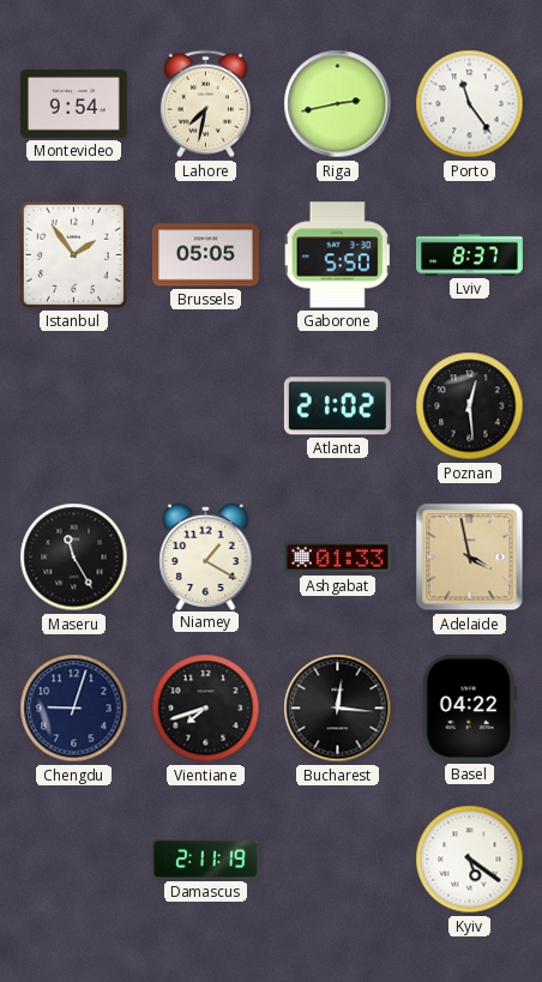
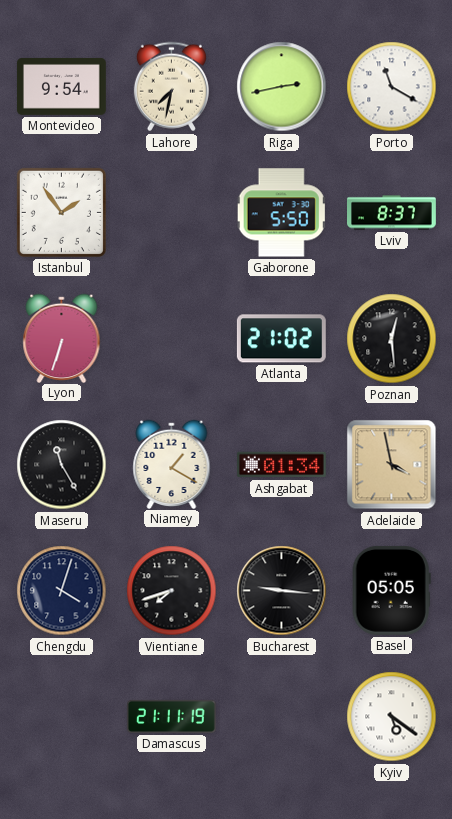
Porto: 11:24 -> 11:20 (392, 87)
Brussels: 05:05 -> none (205, 255)
Lyon: none -> 6:33 (62, 338)
Ashgabat: 01:33 -> 01:34 (281, 465)
Chengdu: 9:03 -> 4:03 (62, 591)
Bucharest: 12:16 -> 9:16 (282, 591)
Basel: 04:22 -> 05:05 (391, 590)
Damascus: 2:11 -> 21:11 (171, 716)
